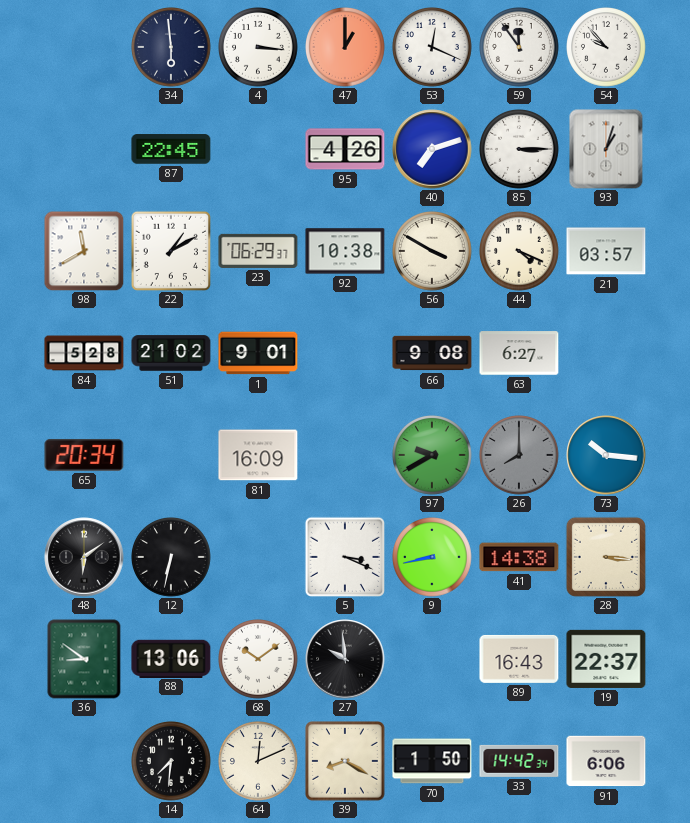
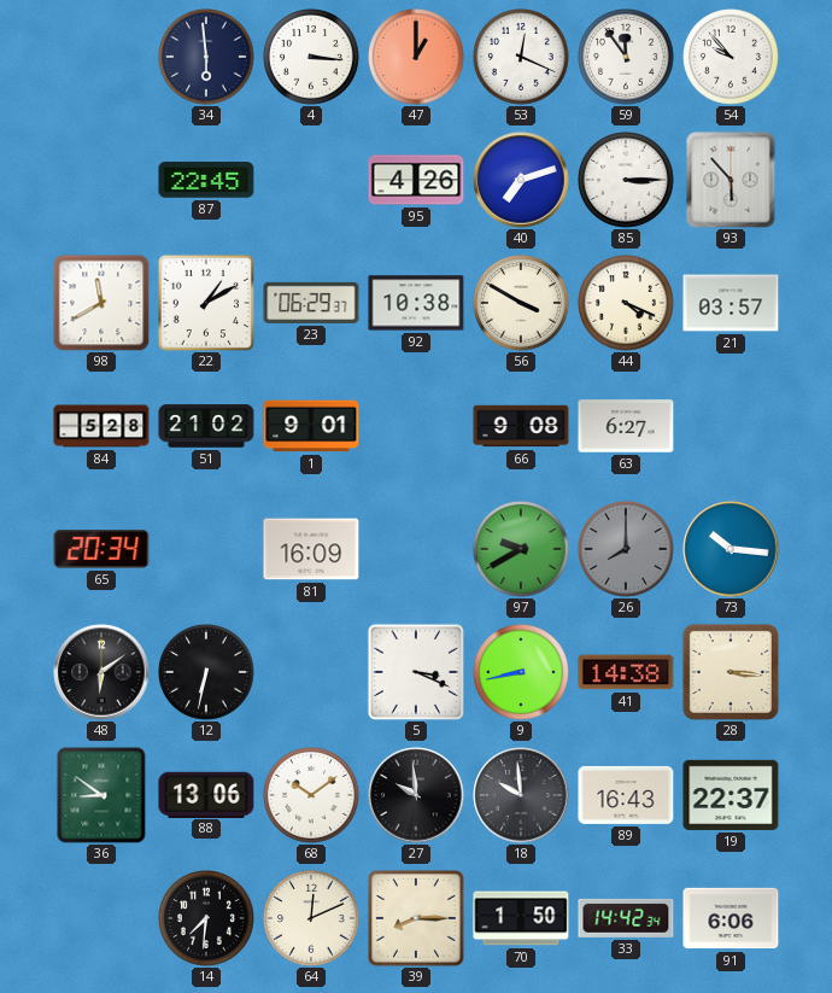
93: 1:03 -> 5:53 (731, 180)
18: none -> 9:59 (521, 795)
39: 8:20 -> 8:15 (417, 919)
